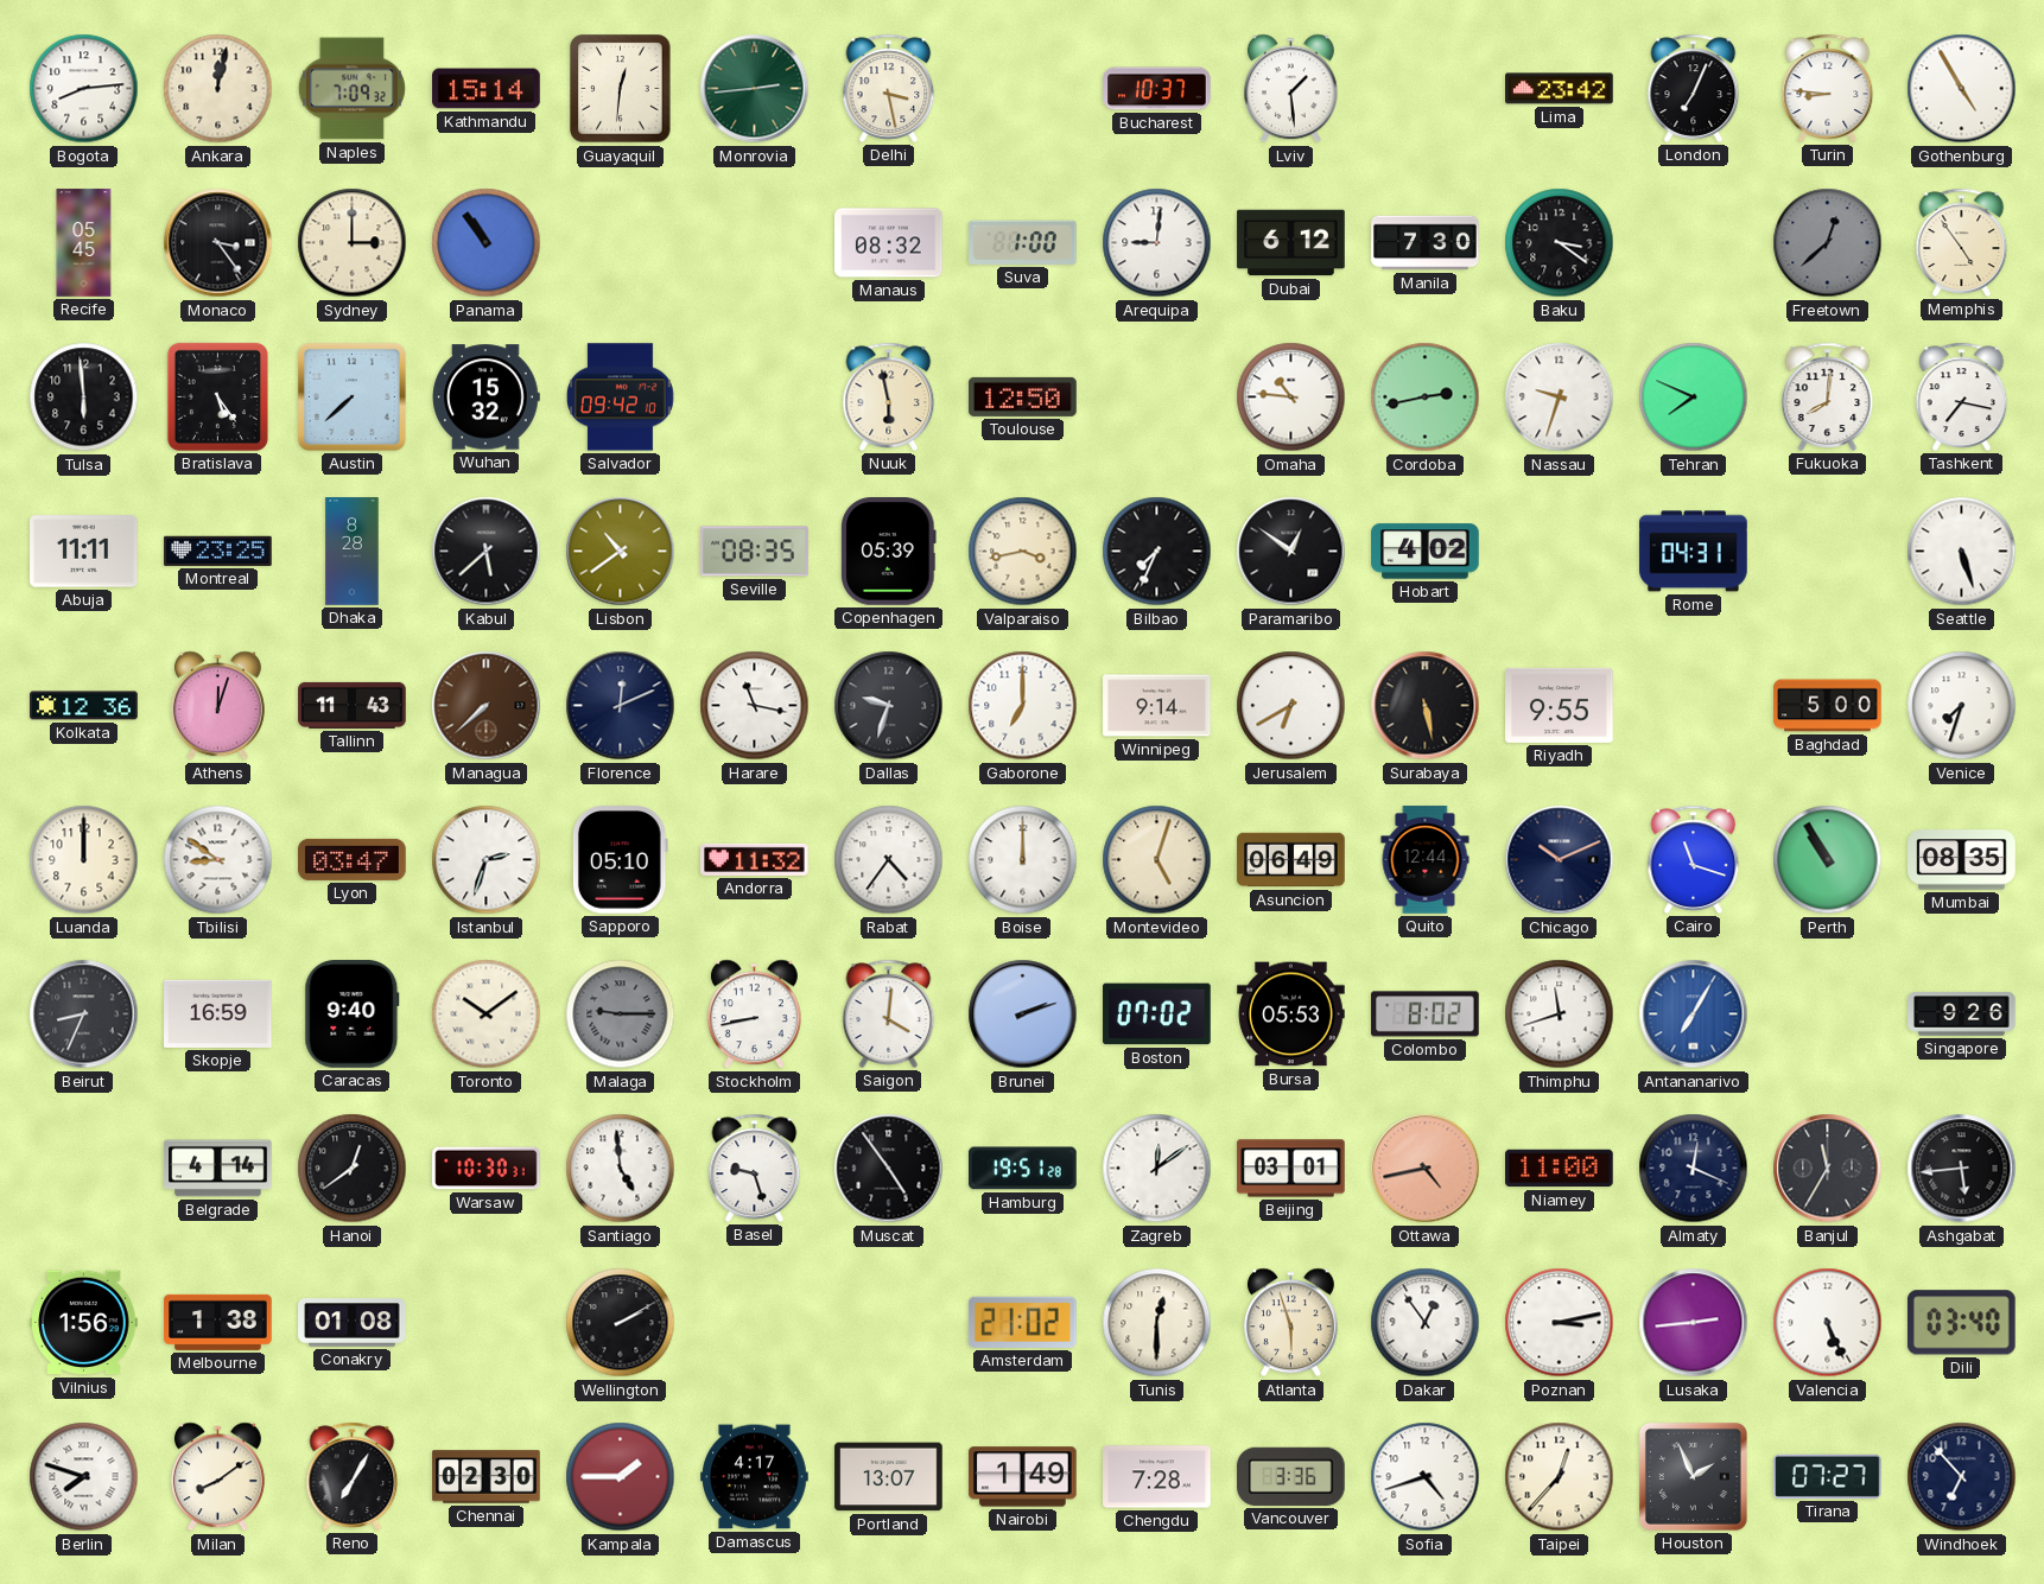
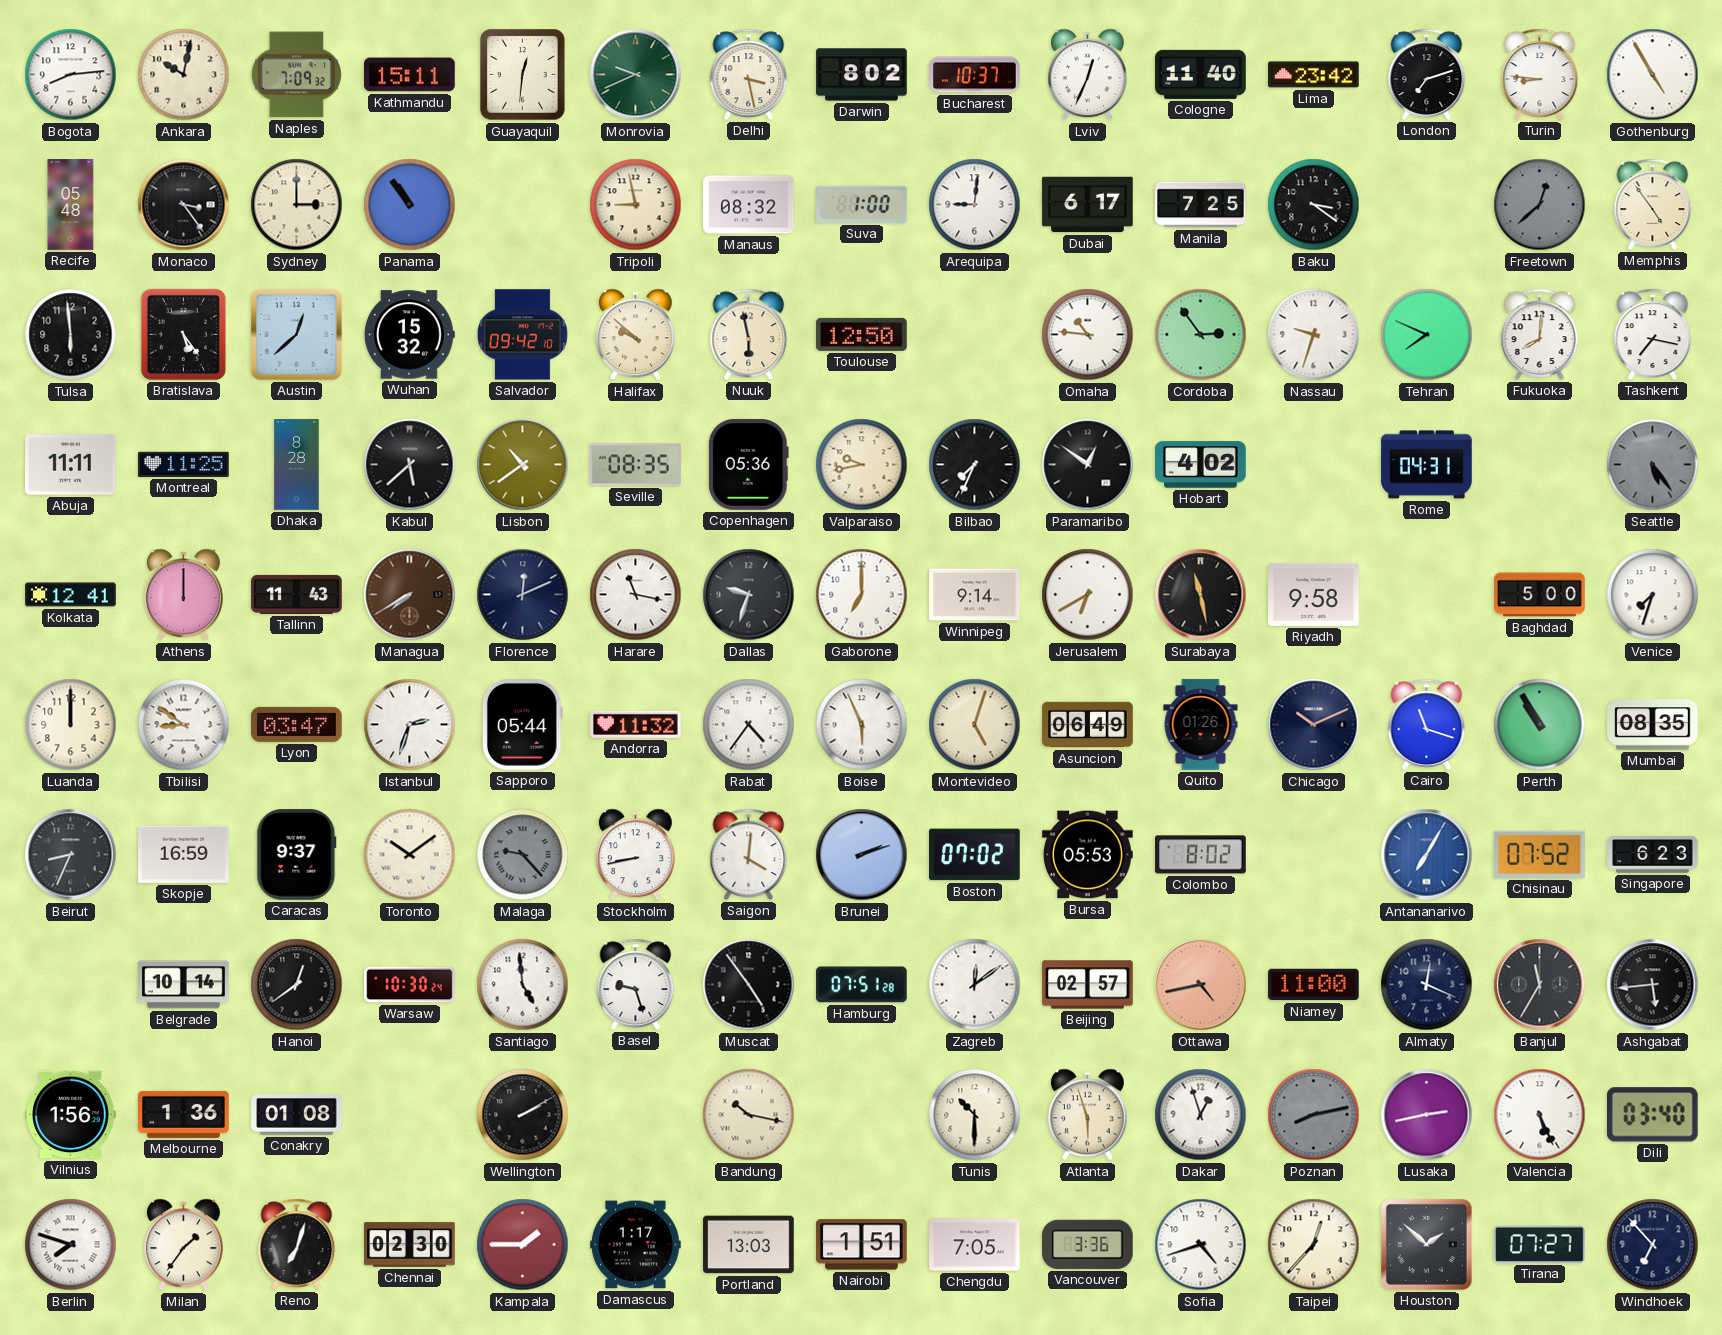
Ankara: 12:02 -> 10:02 (184, 75)
Kathmandu: 15:14 -> 15:11 (410, 75)
Monrovia: 2:44 -> 9:41 (636, 75)
Darwin: none -> 8:02 (862, 75)
Lviv: 1:29 -> 12:34 (1087, 75)
Cologne: none -> 11:40 (1201, 74)
London: 7:04 -> 7:12 (1427, 74)
Recife: 05:45 -> 05:48 (71, 205)
Tripoli: none -> 8:58 (636, 205)
Dubai: 6:12 -> 6:17 (1088, 205)
Manila: 7:30 -> 7:25 (1201, 205)
Austin: 7:38 -> 12:38 (296, 334)
Halifax: none -> 9:52 (635, 335)
Cordoba: 2:43 -> 2:54 (1201, 335)
Montreal: 23:25 -> 11:25 (184, 464)
Copenhagen: 05:39 -> 05:36 (749, 465)
Valparaiso: 3:43 -> 9:43 (862, 465)
Seattle: 5:27 -> 5:24 (1653, 465)
Seattle dial: white -> grey (1653, 465)
Kolkata: 12:36 -> 12:41 (71, 595)
Athens: 12:03 -> 12:00 (183, 595)
Managua: 7:38 -> 7:40 (410, 595)
Surabaya: 5:28 -> 11:28 (1201, 595)
Riyadh: 9:55 -> 9:58 (1314, 594)
Sapporo: 05:10 -> 05:44 (522, 725)
Boise: 12:00 -> 5:56 (862, 725)
Quito: 12:44 -> 01:26 (1201, 725)
Caracas: 9:40 -> 9:37 (297, 855)
Malaga: 9:15 -> 9:23 (523, 855)
Thimphu: 11:42 -> none (1560, 1014)
Chisinau: none -> 07:52 (1540, 854)
Singapore: 9:26 -> 6:23 (1653, 855)
Belgrade: 4:14 -> 10:14 (184, 985)
Warsaw: 10:30:31 -> 10:30:24 (410, 985)
Hamburg: 19:51 -> 07:51 (862, 985)
Beijing: 03:01 -> 02:57 (1088, 985)
Melbourne: 1:38 -> 1:36 (184, 1114)
Bandung: none -> 10:17 (749, 1115)
Amsterdam: 21:02 -> none (1022, 1322)
Tunis: 12:30 -> 10:30 (975, 1115)
Dakar: 12:54 -> 12:57 (1201, 1115)
Poznan: 3:13 -> 8:13 (1314, 1115)
Poznan dial: white -> grey (1314, 1115)
Lusaka: 2:44 -> 2:43 (1427, 1115)
Milan: 8:09 -> 1:36 (183, 1245)
Reno: 7:05 -> 7:03 (297, 1244)
Damascus: 4:17 -> 1:17 (636, 1245)
Portland: 13:07 -> 13:03 (749, 1245)
Nairobi: 1:49 -> 1:51 (862, 1245)
Chengdu: 7:28 -> 7:05 (975, 1245)
Houston: 1:56 -> 1:52 (1426, 1244)
